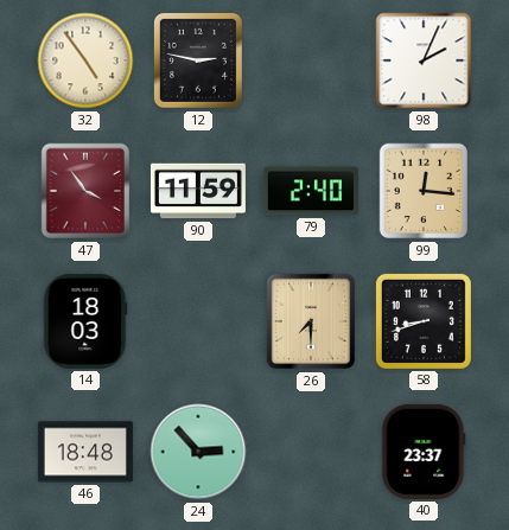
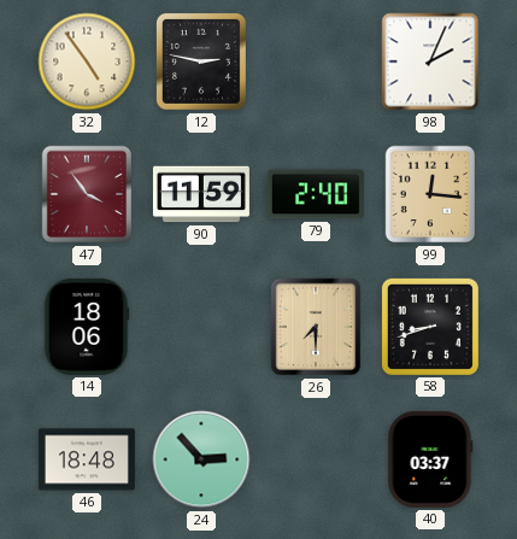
14: 18:03 -> 18:06 (87, 327)
40: 23:37 -> 03:37 (430, 459)
